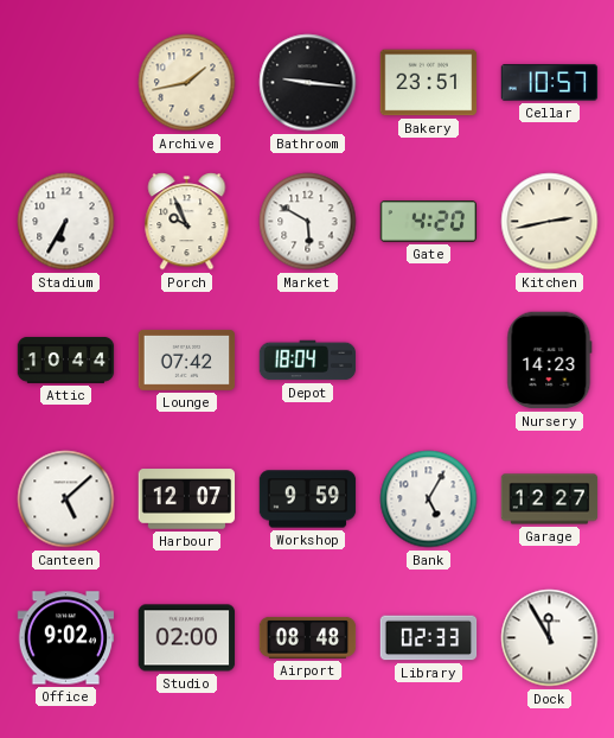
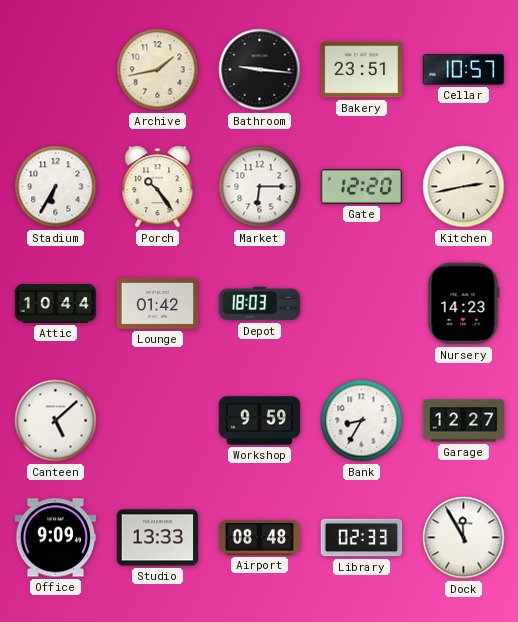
Porch: 9:56 -> 10:24 (158, 187)
Market: 5:50 -> 6:15 (260, 187)
Gate: 4:20 -> 12:20 (362, 187)
Lounge: 07:42 -> 01:42 (158, 303)
Depot: 18:04 -> 18:03 (260, 304)
Harbour: 12:07 -> none (187, 500)
Bank: 5:05 -> 8:35 (362, 421)
Office: 9:02 -> 9:09 (56, 538)
Studio: 02:00 -> 13:33 (158, 538)
